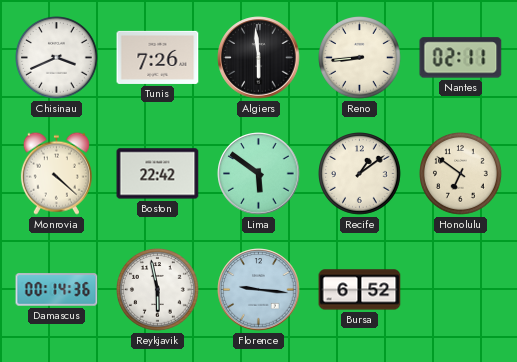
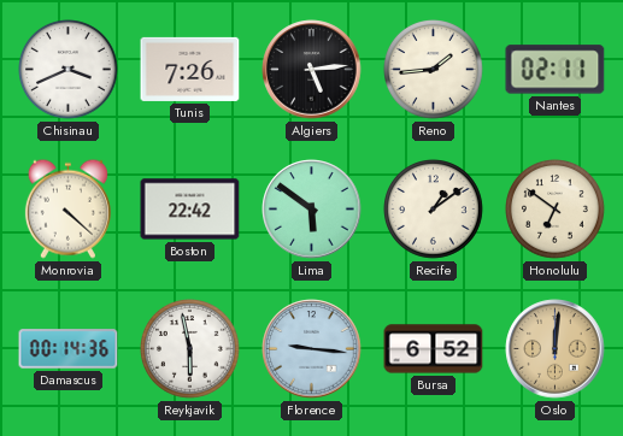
Algiers: 5:59 -> 5:14 (312, 70)
Reno: 8:44 -> 1:44 (434, 70)
Oslo: none -> 12:01 (556, 349)
